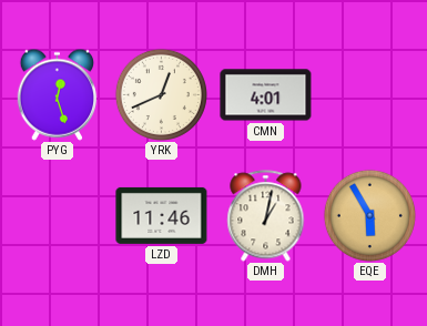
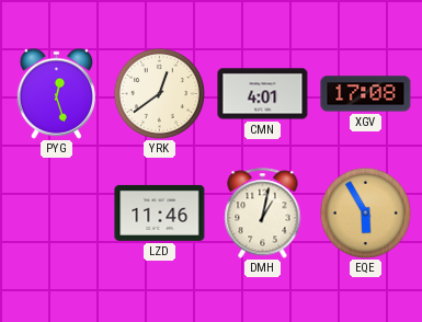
YRK: 12:41 -> 12:39 (159, 93)
XGV: none -> 17:08 (366, 94)
